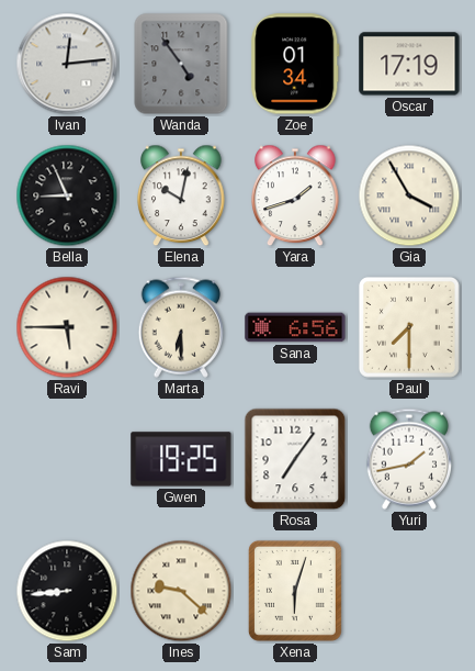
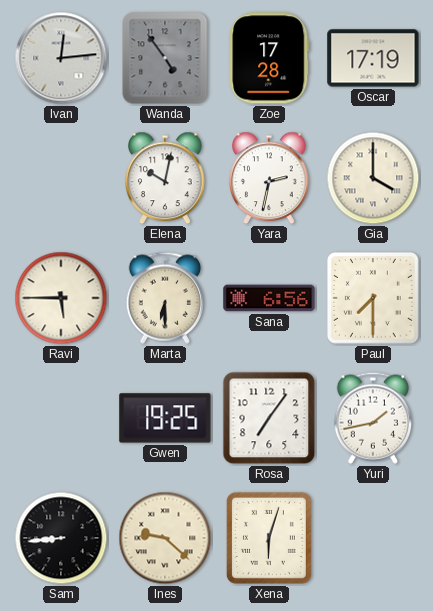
Zoe: 01:34 -> 17:28 (269, 58)
Bella: 8:56 -> none (67, 195)
Yara: 1:42 -> 2:32 (269, 178)
Gia: 3:55 -> 4:00 (373, 178)
